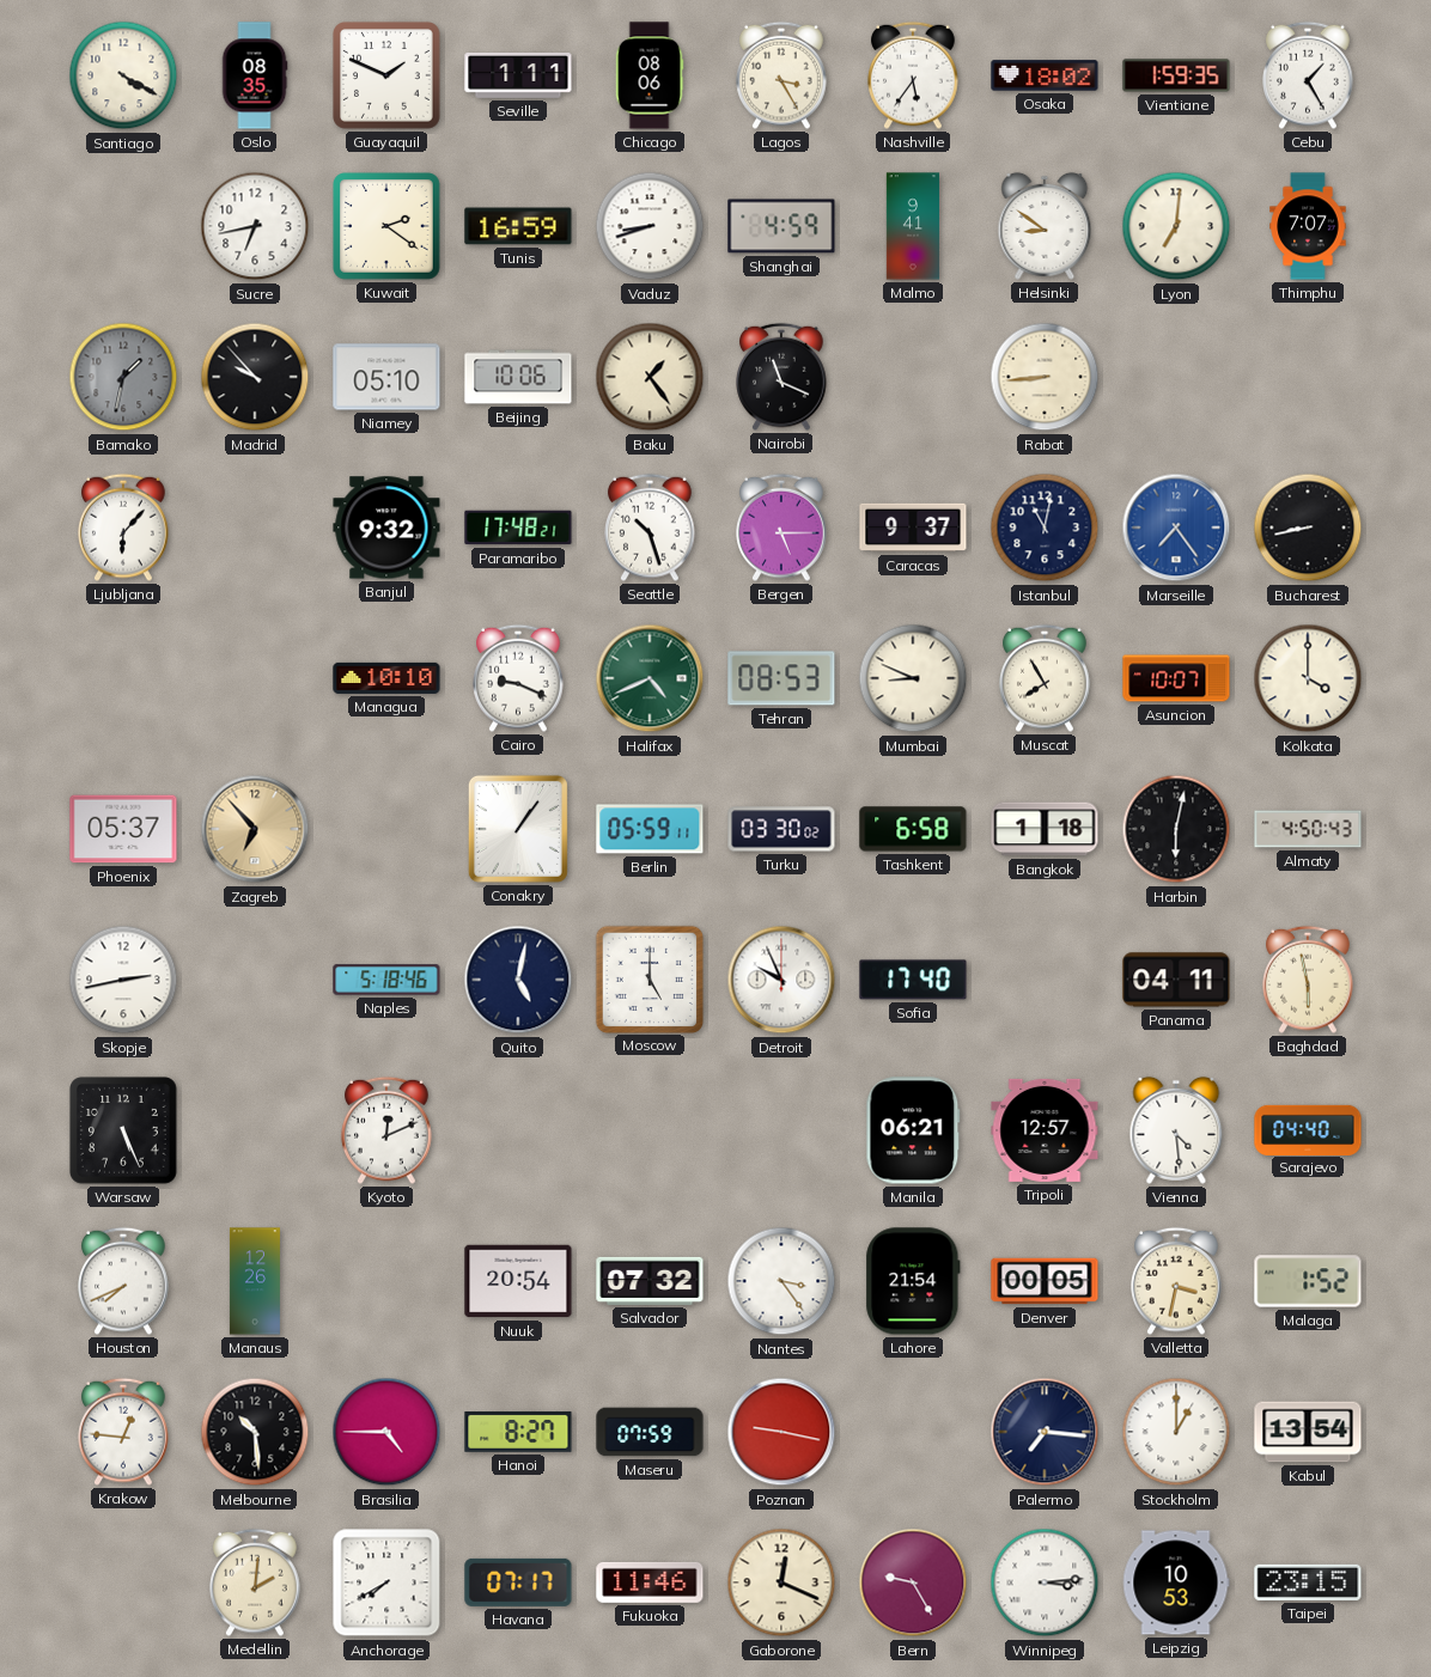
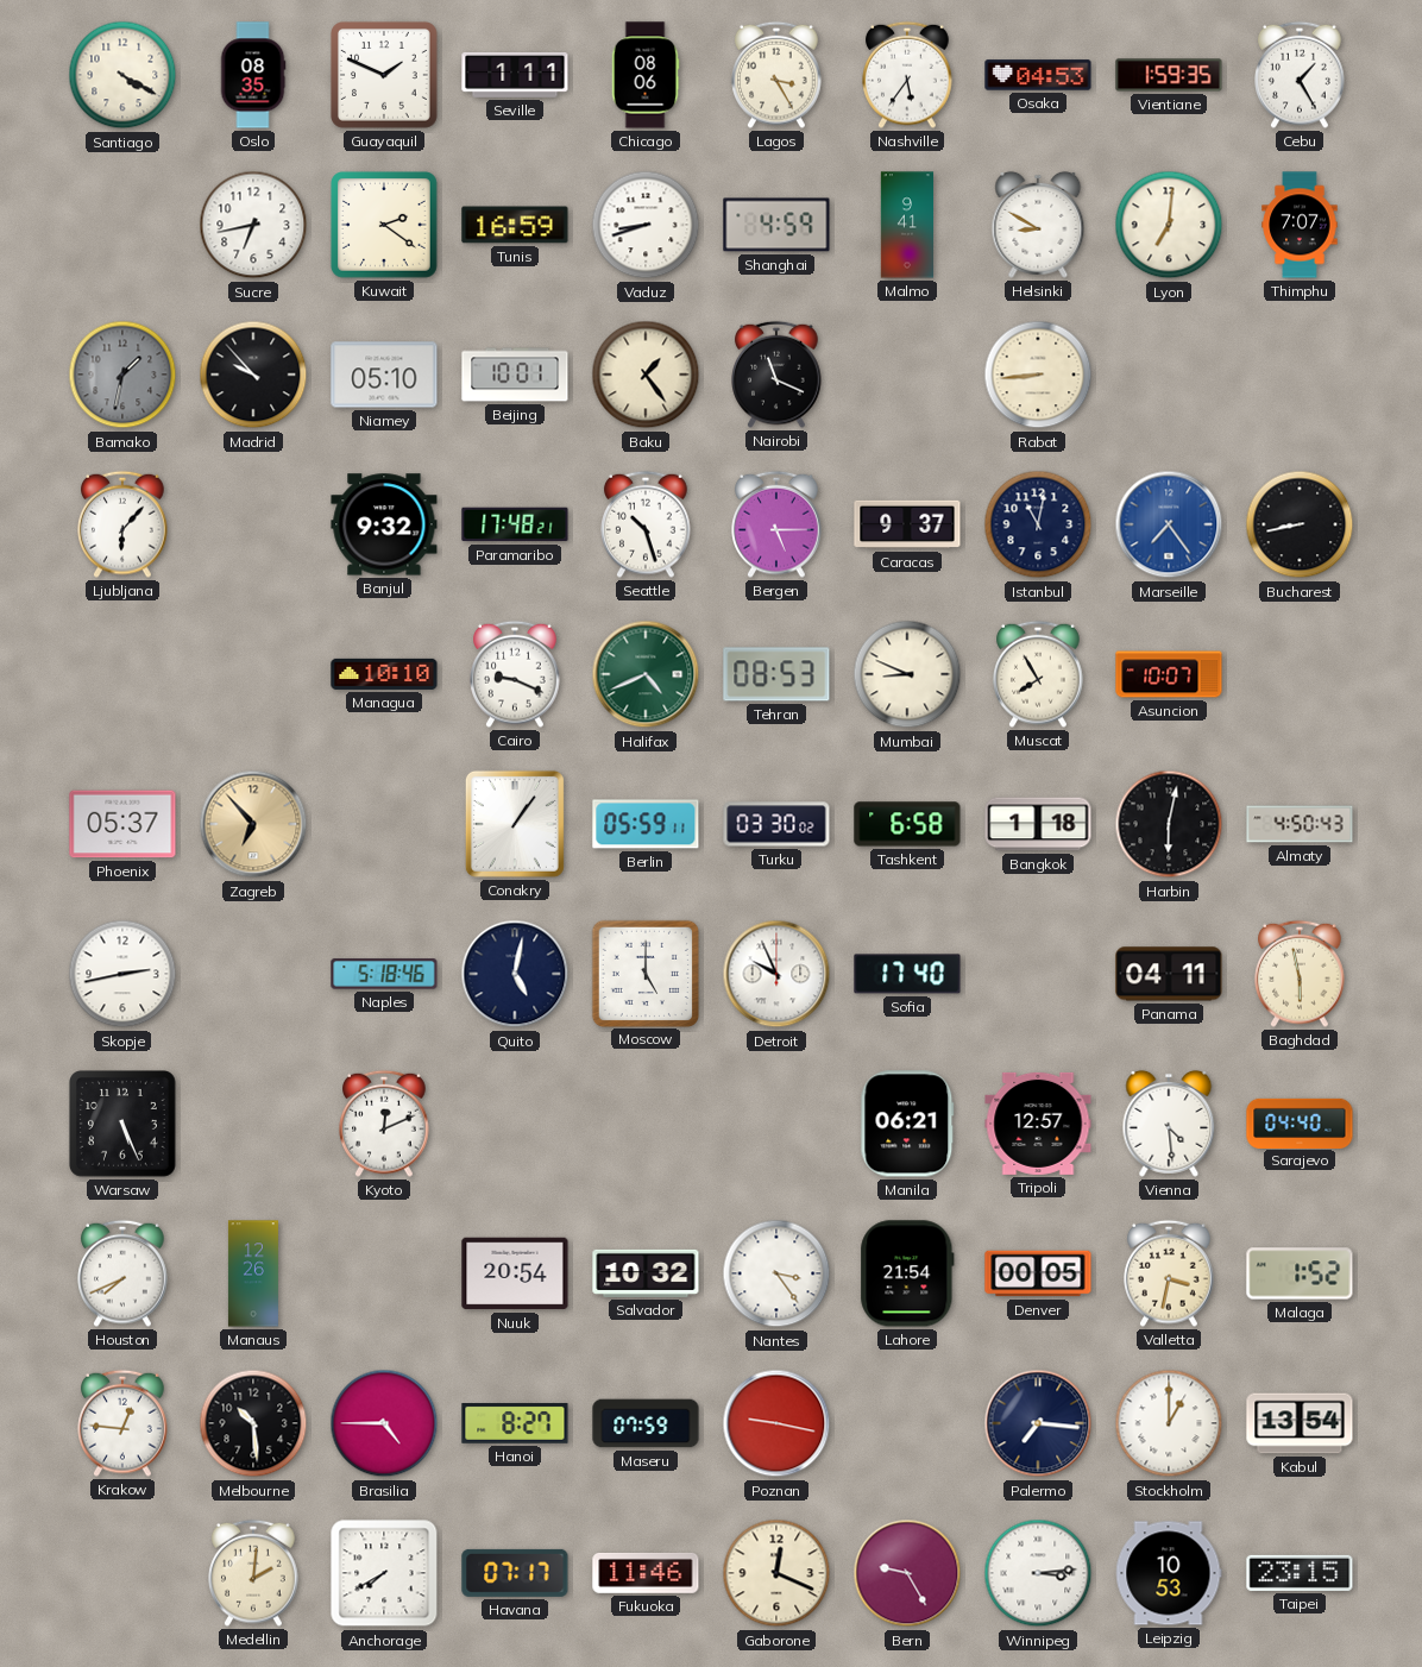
Osaka: 18:02 -> 04:53 (1038, 75)
Helsinki: 8:51 -> 8:50 (1038, 225)
Beijing: 10:06 -> 10:01 (515, 375)
Kolkata: 4:00 -> none (1308, 678)
Salvador: 07:32 -> 10:32 (646, 1273)
